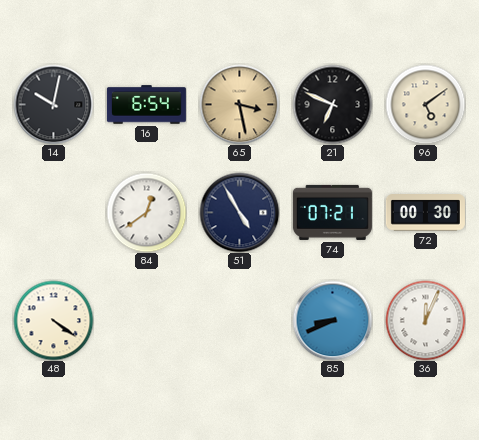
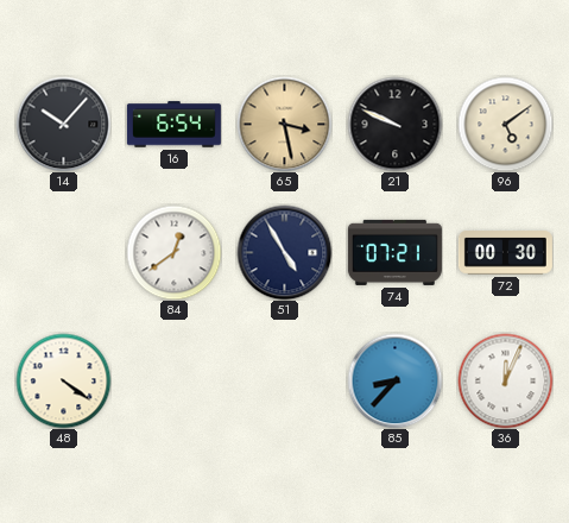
14: 10:02 -> 10:07 (63, 124)
21: 6:49 -> 9:49 (394, 124)
85: 8:41 -> 8:37 (394, 380)
